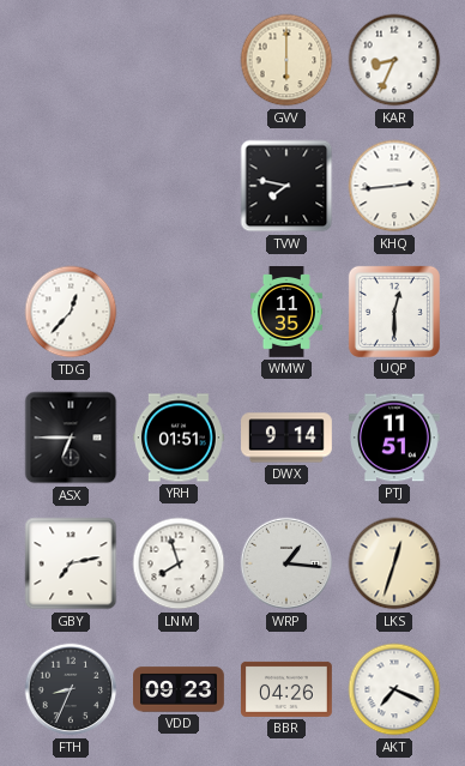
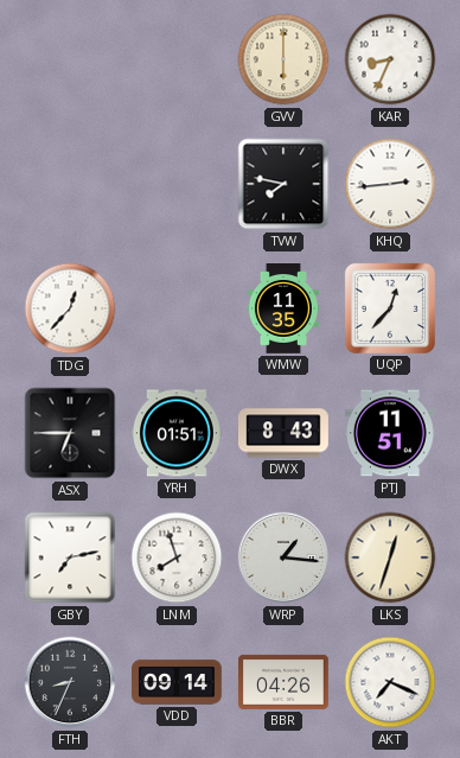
UQP: 12:30 -> 12:37 (390, 308)
DWX: 9:14 -> 8:43 (285, 433)
VDD: 09:23 -> 09:14 (178, 682)
